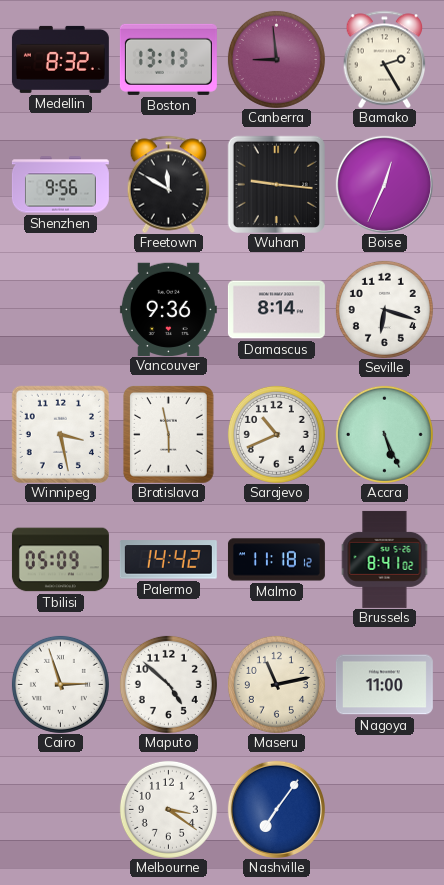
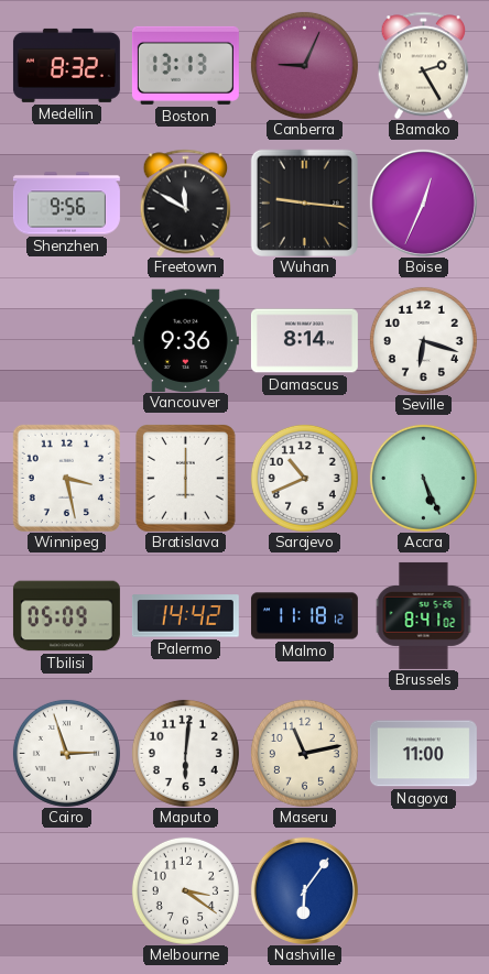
Canberra: 8:59 -> 9:04 (304, 65)
Bratislava: 5:58 -> 6:00 (186, 479)
Maputo: 4:52 -> 6:01 (185, 753)
Nashville: 7:06 -> 6:06 (304, 890)
